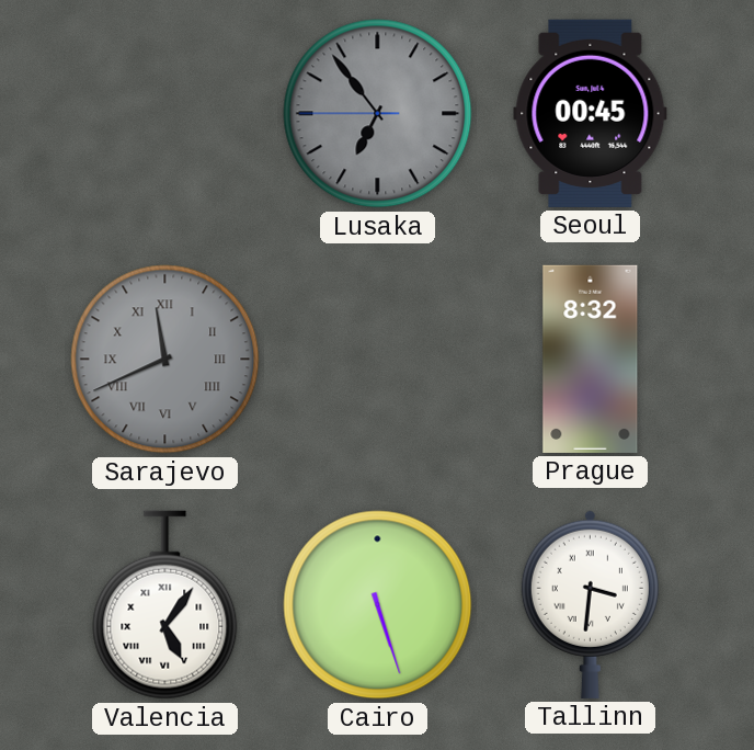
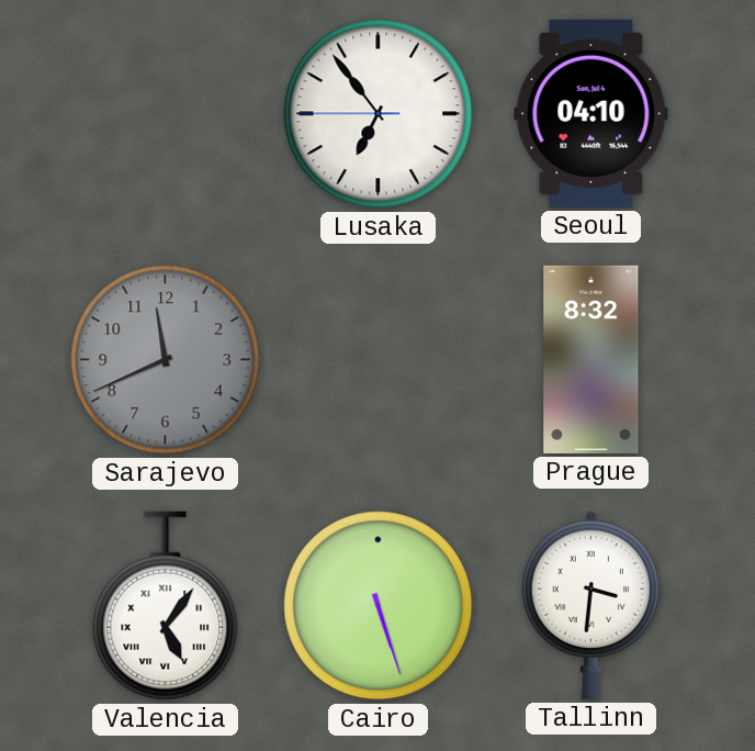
Lusaka dial: grey -> white (379, 114)
Seoul: 00:45 -> 04:10 (591, 113)
Sarajevo numerals: Roman -> Arabic (166, 360)
